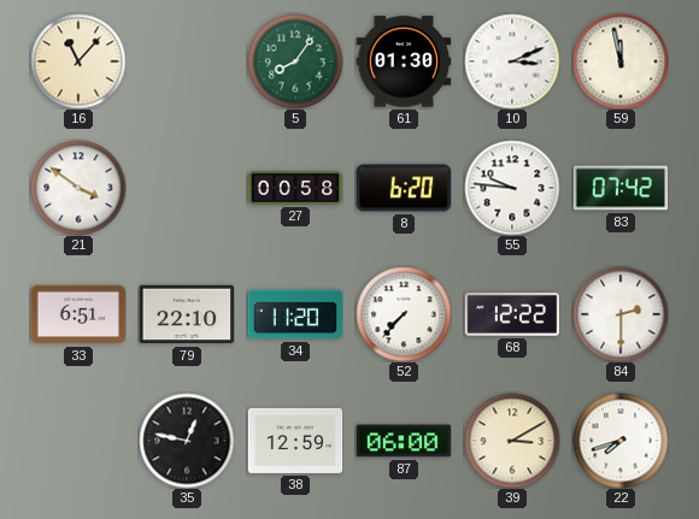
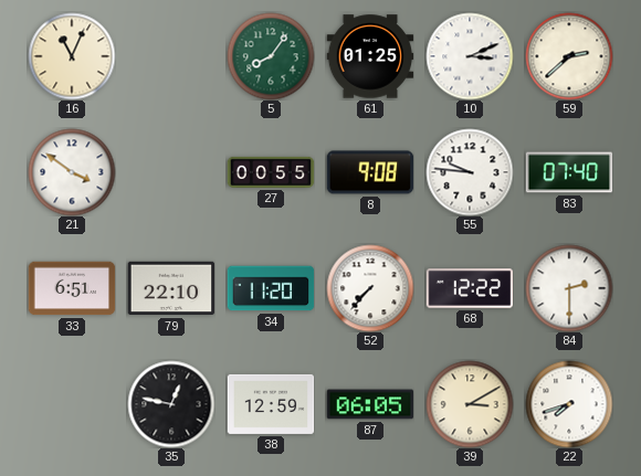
16: 11:07 -> 11:04 (72, 56)
61: 01:30 -> 01:25 (370, 56)
59: 11:58 -> 2:38 (569, 56)
27: 00:58 -> 00:55 (271, 172)
8: 6:20 -> 9:08 (370, 172)
83: 07:42 -> 07:40 (569, 172)
87: 06:00 -> 06:05 (370, 404)
